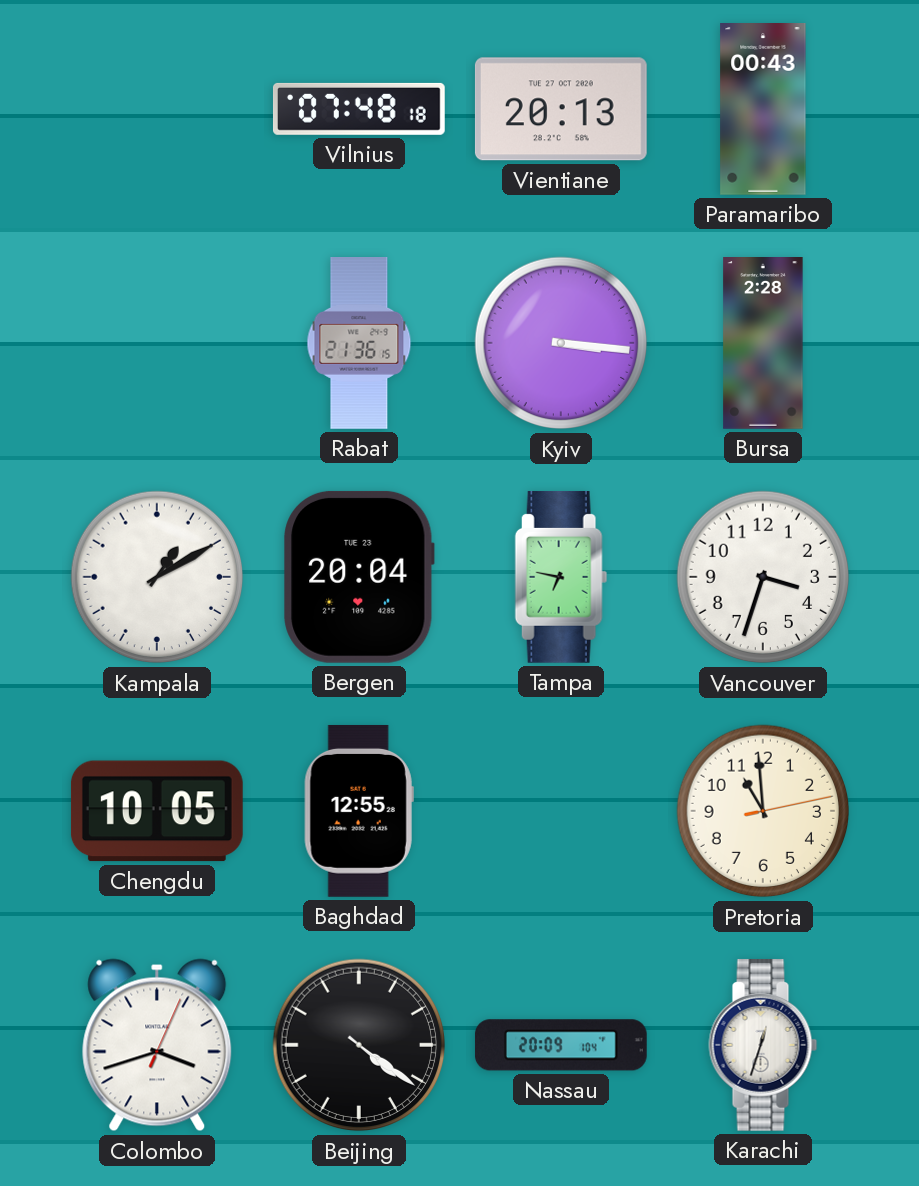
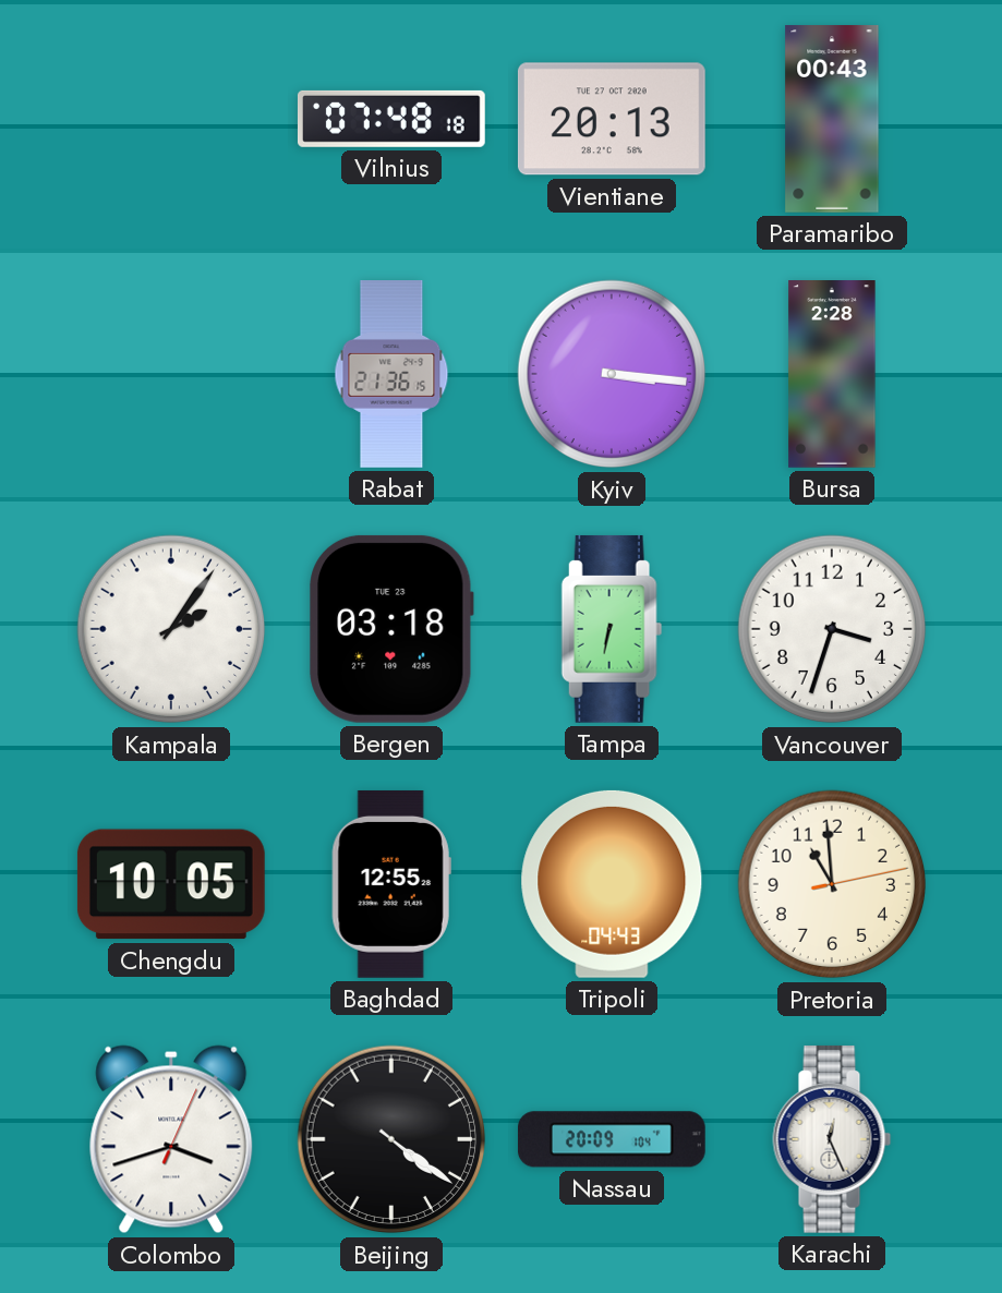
Kampala: 1:10 -> 2:06 (171, 629)
Bergen: 20:04 -> 03:18 (391, 629)
Tampa: 6:47 -> 6:32 (612, 629)
Tripoli: none -> 04:43 (612, 884)
Karachi: 12:33 -> 12:26 (832, 1139)
